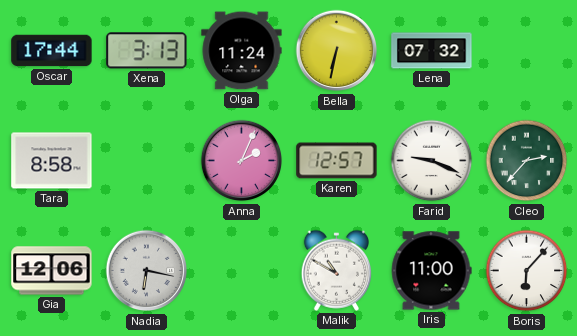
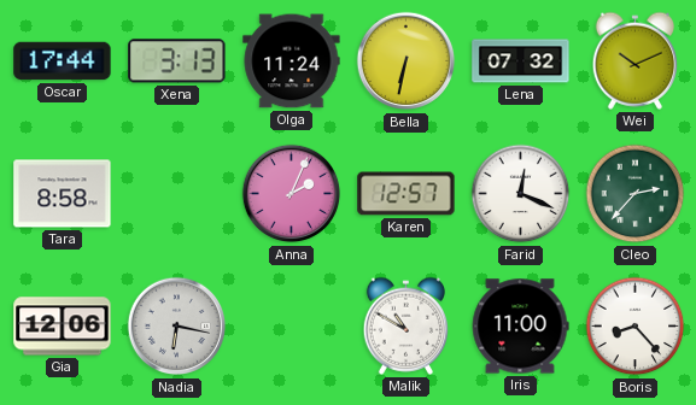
Wei: none -> 10:11 (634, 60)
Farid: 9:19 -> 12:19 (521, 194)
Boris: 6:07 -> 8:23 (636, 327)
